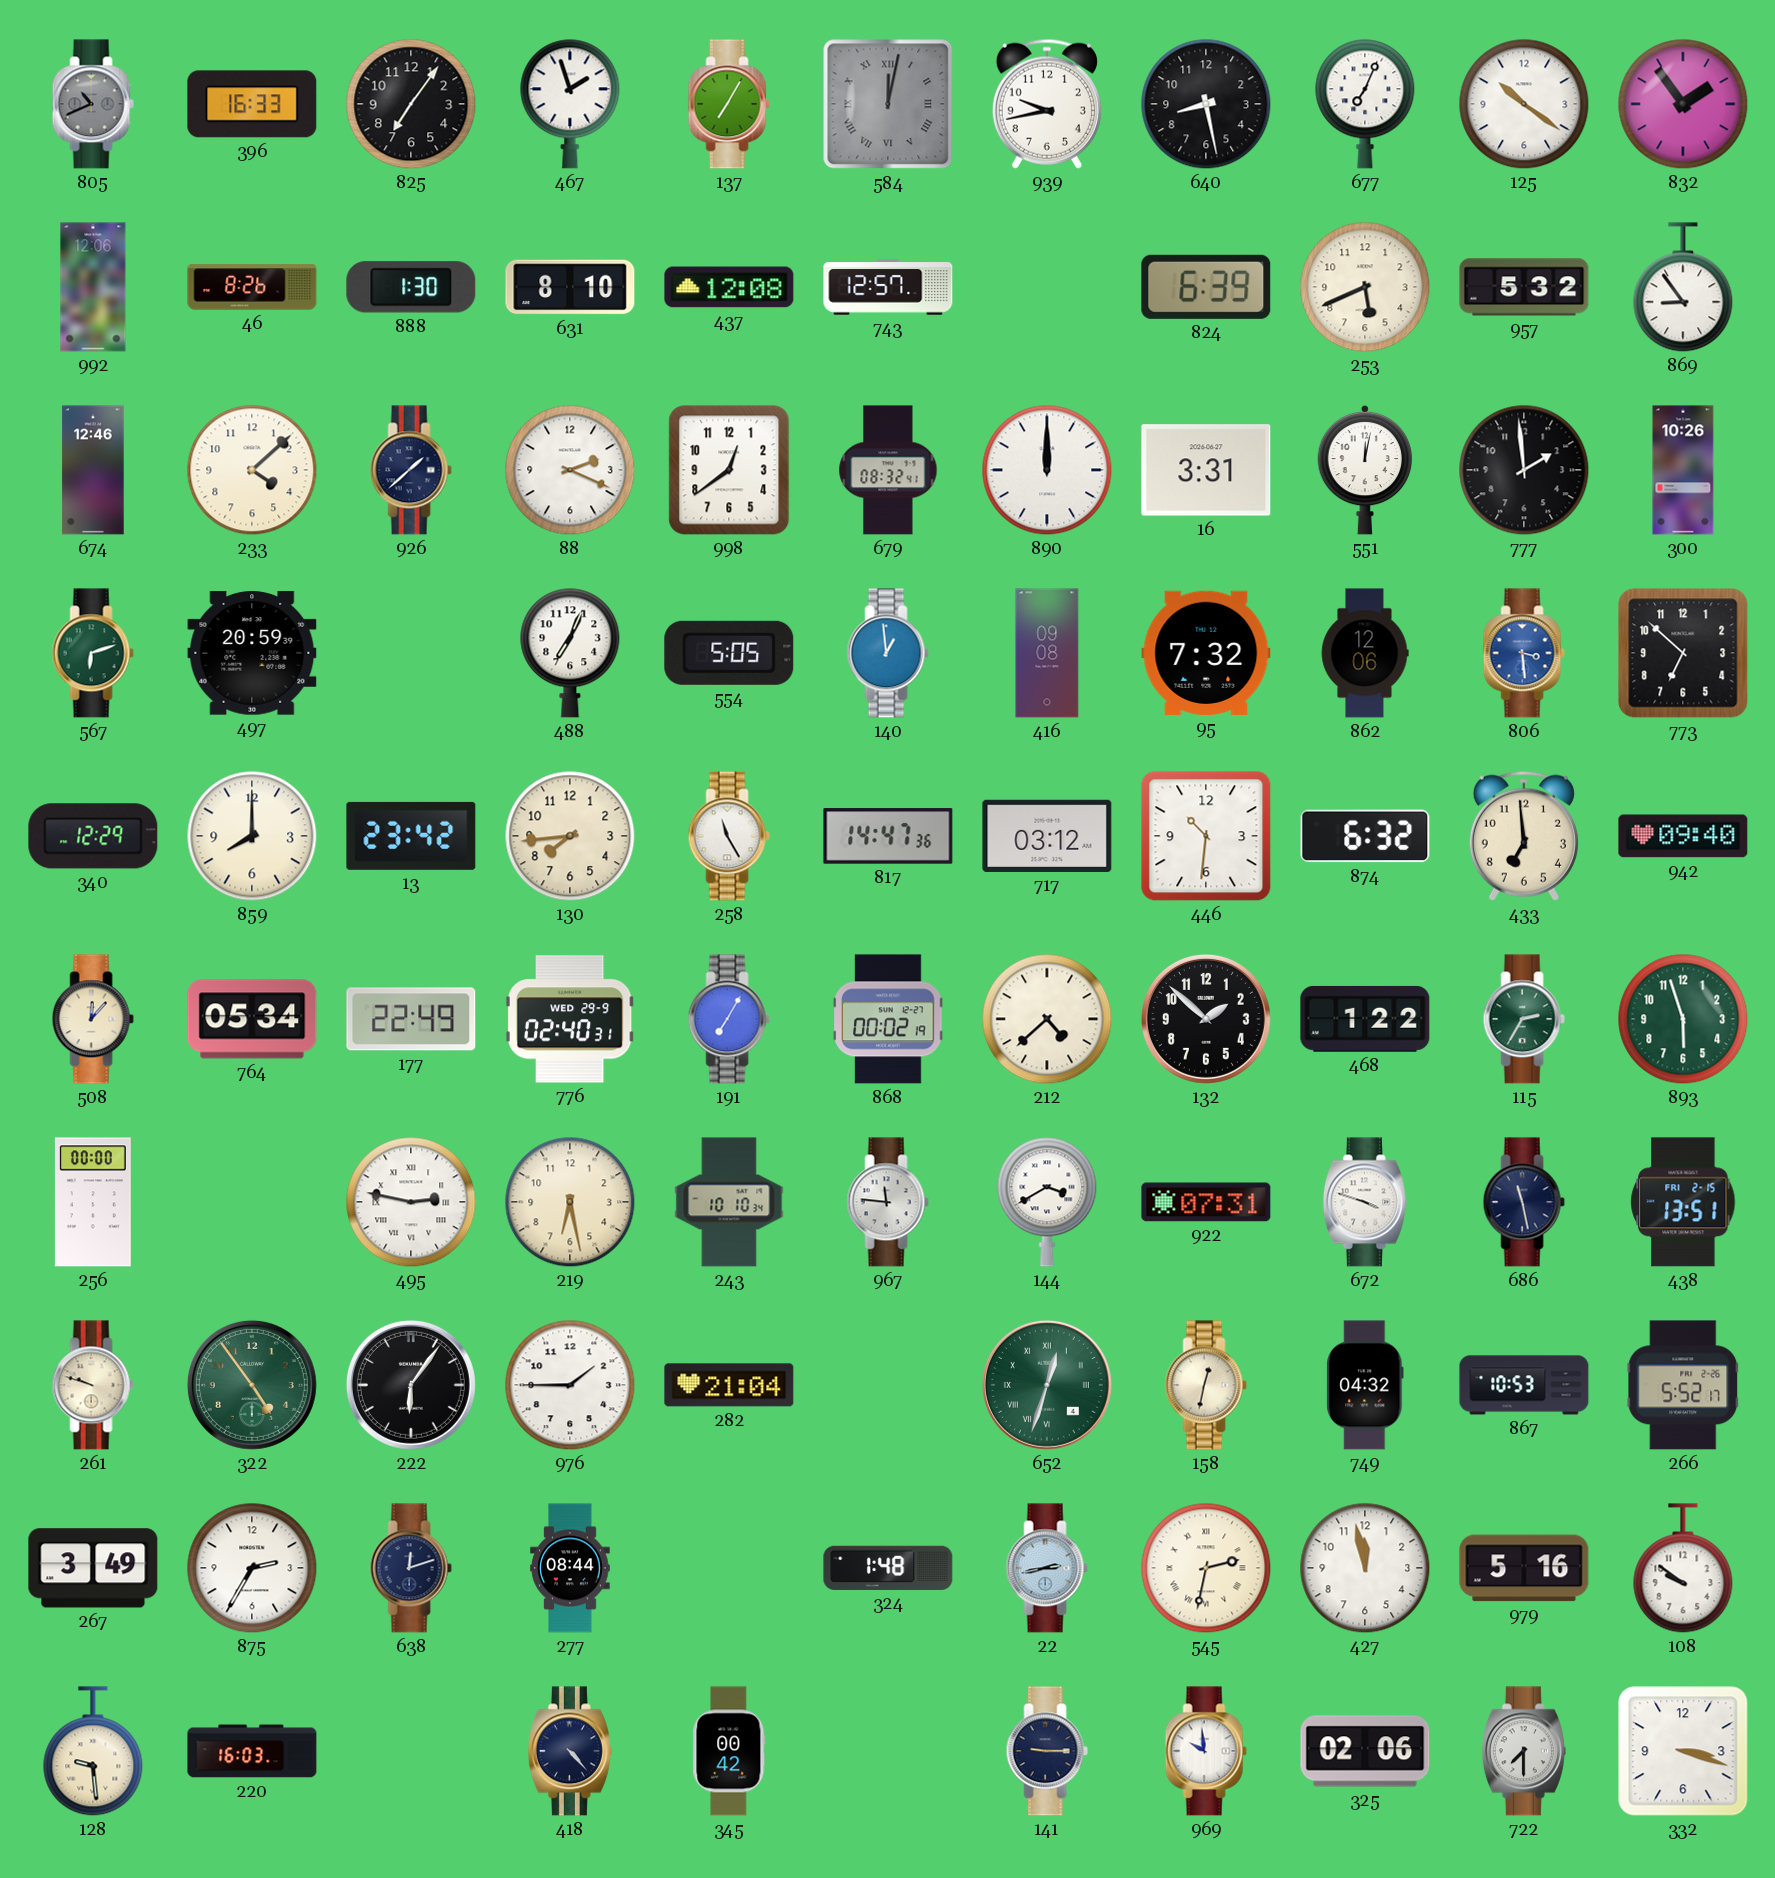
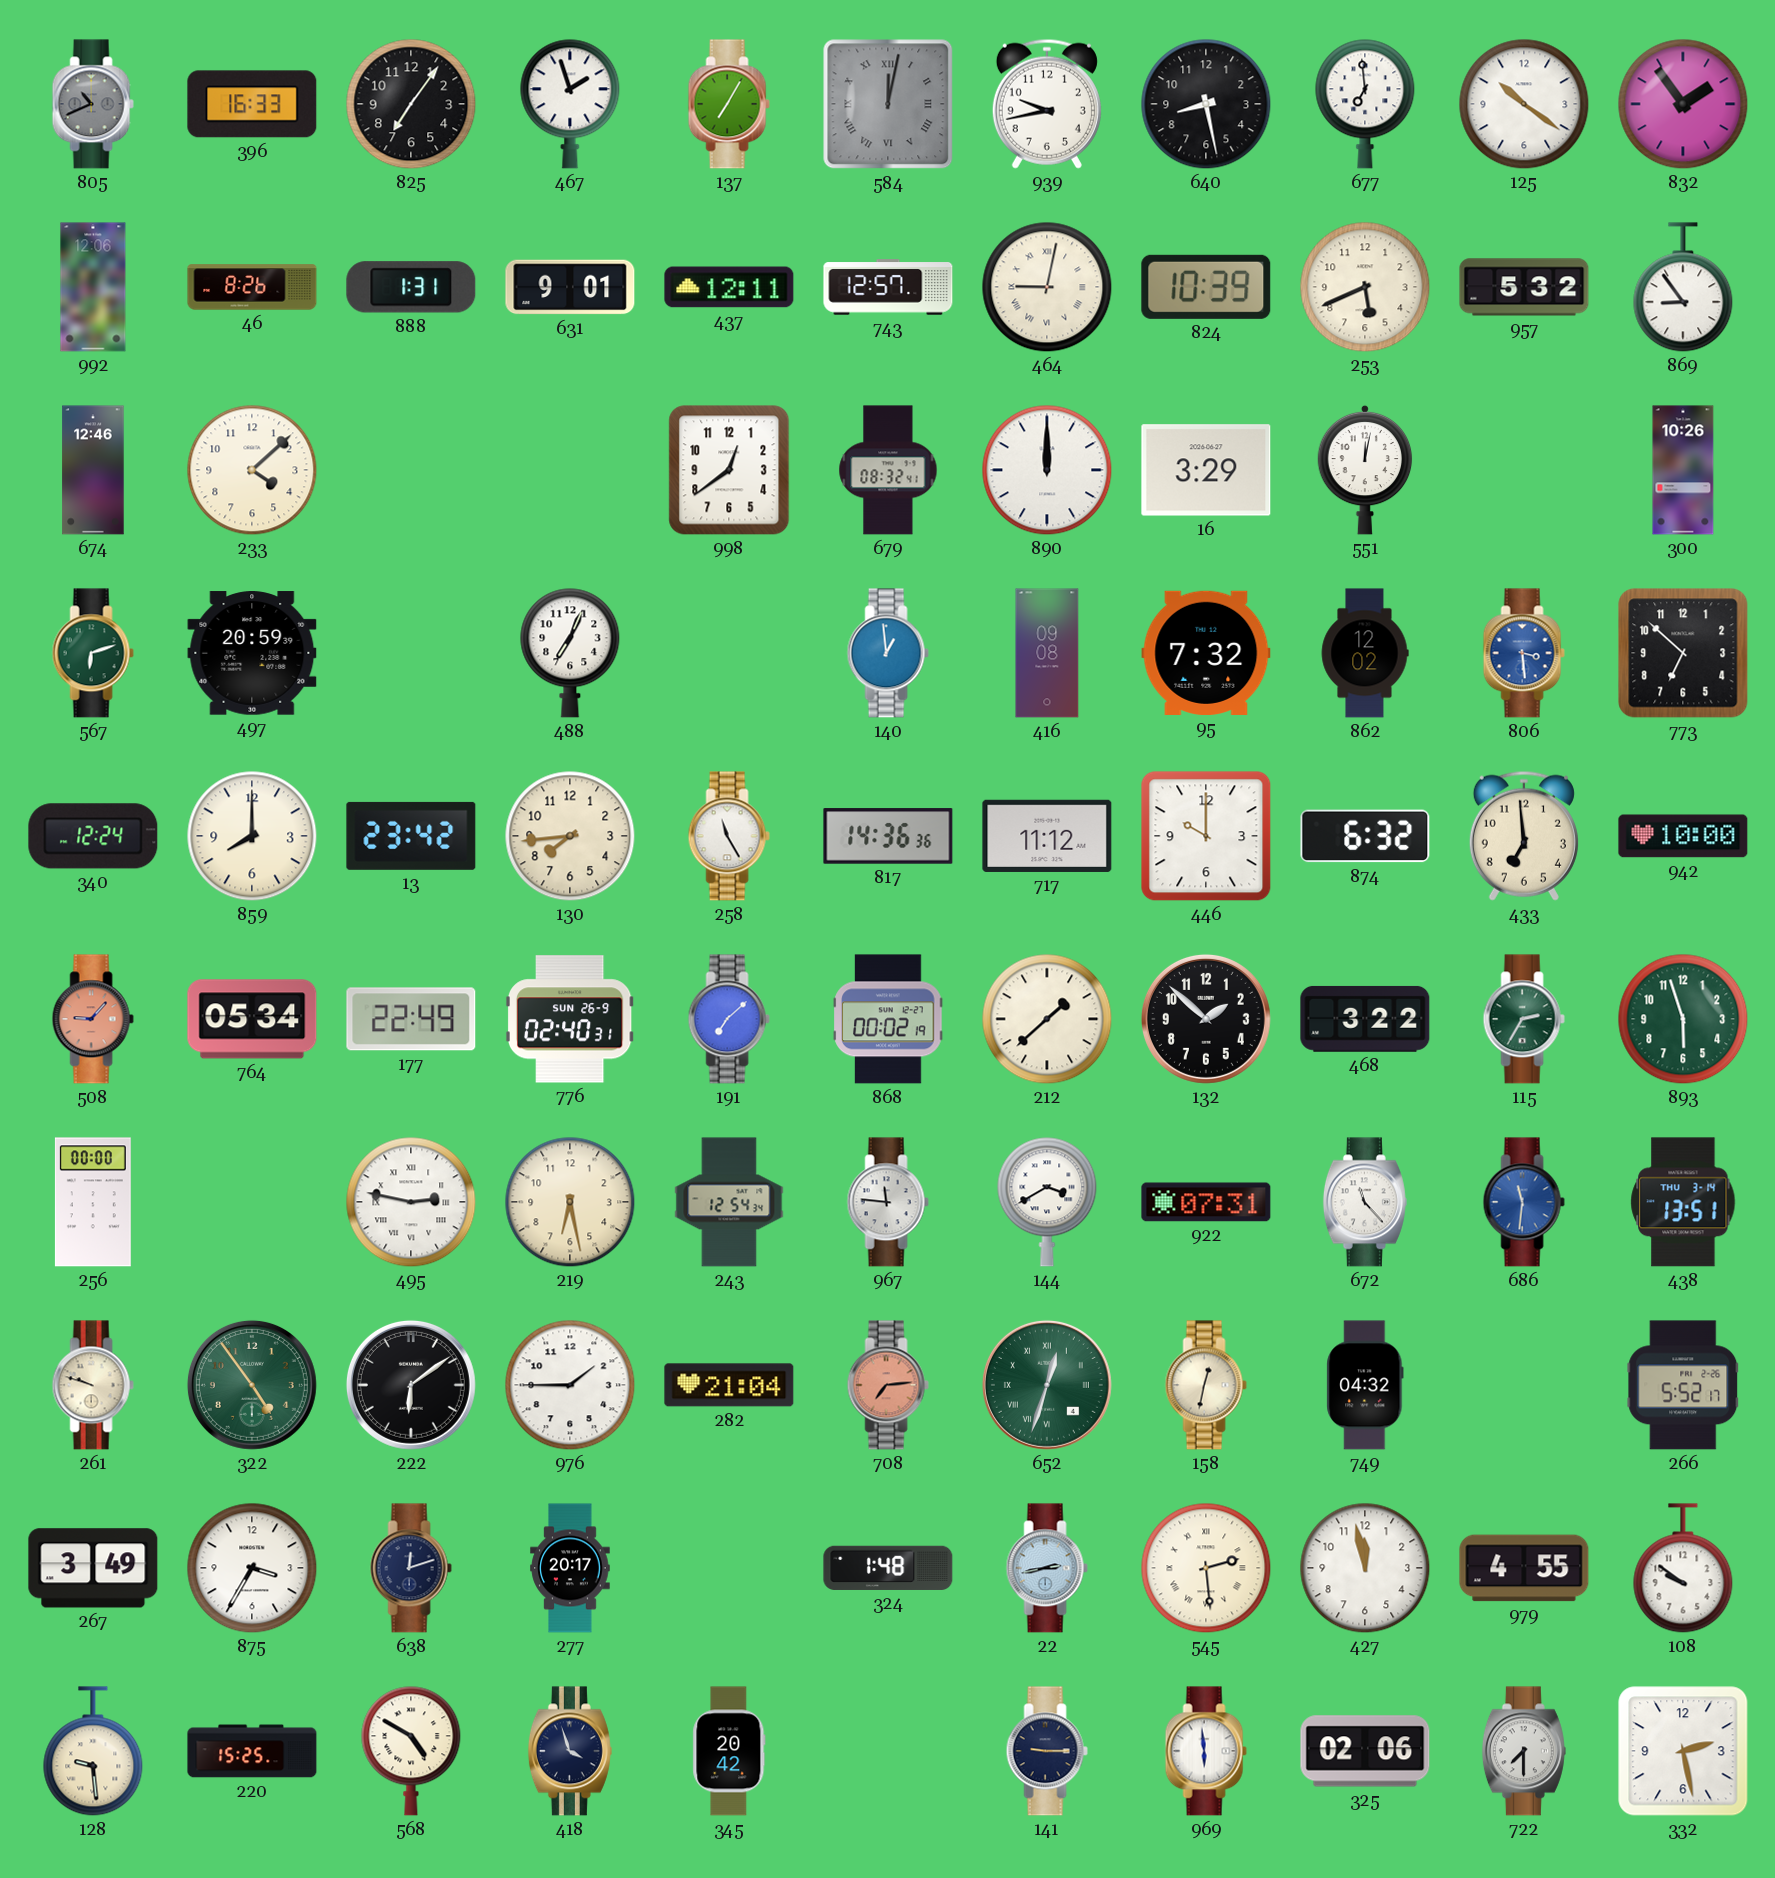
677: 7:04 -> 6:59 (1365, 104)
888: 1:30 -> 1:31 (411, 287)
631: 8:10 -> 9:01 (570, 287)
437: 12:08 -> 12:11 (729, 287)
464: none -> 9:02 (1047, 287)
824: 6:39 -> 10:39 (1206, 287)
926: 1:38 -> none (411, 470)
88: 2:19 -> none (570, 470)
16: 3:31 -> 3:29 (1206, 470)
777: 1:59 -> none (1524, 470)
554: 5:05 -> none (729, 653)
862: 12:06 -> 12:02 (1365, 653)
340: 12:29 -> 12:24 (93, 836)
817: 14:47 -> 14:36 (888, 836)
717: 03:12 -> 11:12 (1047, 836)
446: 10:31 -> 10:00 (1206, 836)
942: 09:40 -> 10:00 (1683, 836)
508: 12:07 -> 9:07 (93, 1019)
508 dial: cream -> salmon (93, 1019)
776 date: WED 29-9 -> SUN 26-9 (570, 1019)
191: 7:05 -> 7:08 (729, 1019)
212: 4:38 -> 1:38 (1047, 1019)
468: 1:22 -> 3:22 (1365, 1019)
243: 10:10 -> 12:54 (729, 1202)
672: 3:48 -> 11:23 (1365, 1202)
686: 11:28 -> 11:31 (1524, 1202)
686 dial: navy -> blue (1524, 1202)
438 date: FRI 2-15 -> THU 3-14 (1683, 1202)
222: 6:06 -> 6:09 (411, 1385)
708: none -> 7:14 (888, 1385)
867: 10:53 -> none (1524, 1385)
875: 2:35 -> 3:35 (252, 1568)
277: 08:44 -> 20:17 (570, 1568)
545: 2:32 -> 2:29 (1206, 1568)
979: 5:16 -> 4:55 (1524, 1568)
220: 16:03 -> 15:25 (252, 1751)
568: none -> 4:50 (411, 1751)
418: 4:23 -> 3:57 (570, 1751)
345: 00:42 -> 20:42 (729, 1751)
969: 9:59 -> 5:59 (1206, 1751)
332: 3:18 -> 2:28 (1683, 1751)
